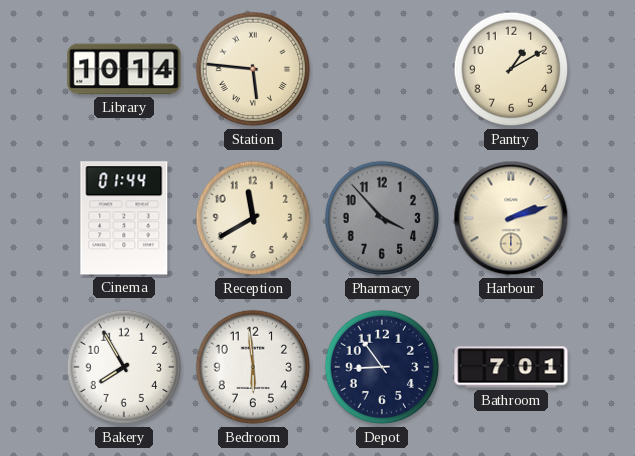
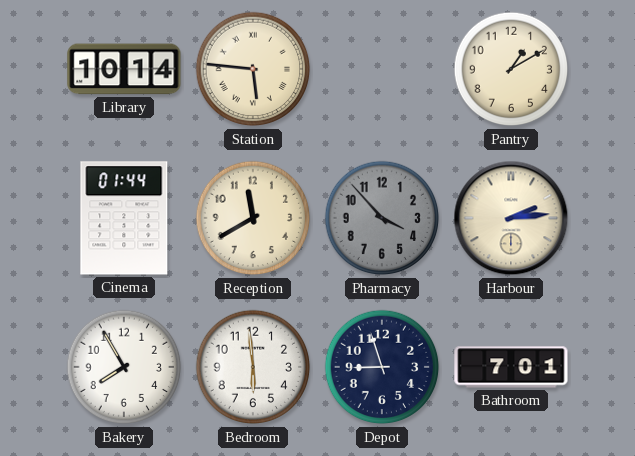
Harbour: 2:12 -> 2:14 (511, 218)
Depot: 8:54 -> 8:57 (382, 367)
